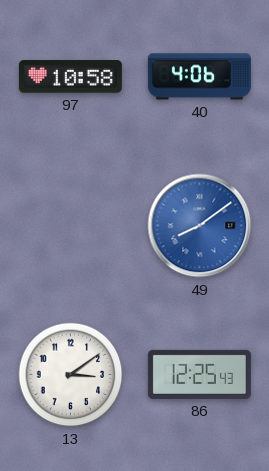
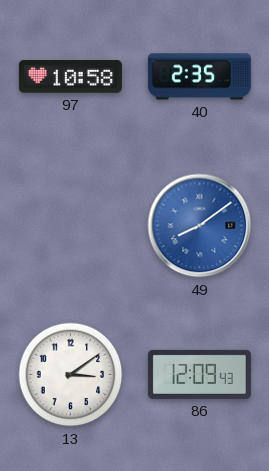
40: 4:06 -> 2:35 (199, 77)
86: 12:25 -> 12:09 (199, 374)
